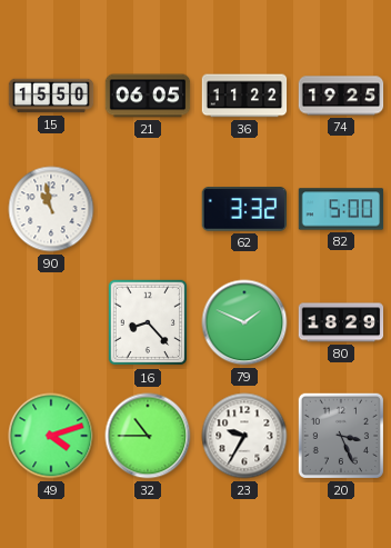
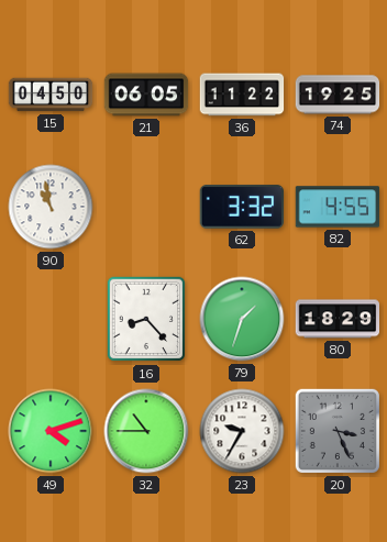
15: 15:50 -> 04:50 (51, 95)
82: 5:00 -> 4:55 (338, 207)
79: 1:49 -> 1:33 (242, 319)
